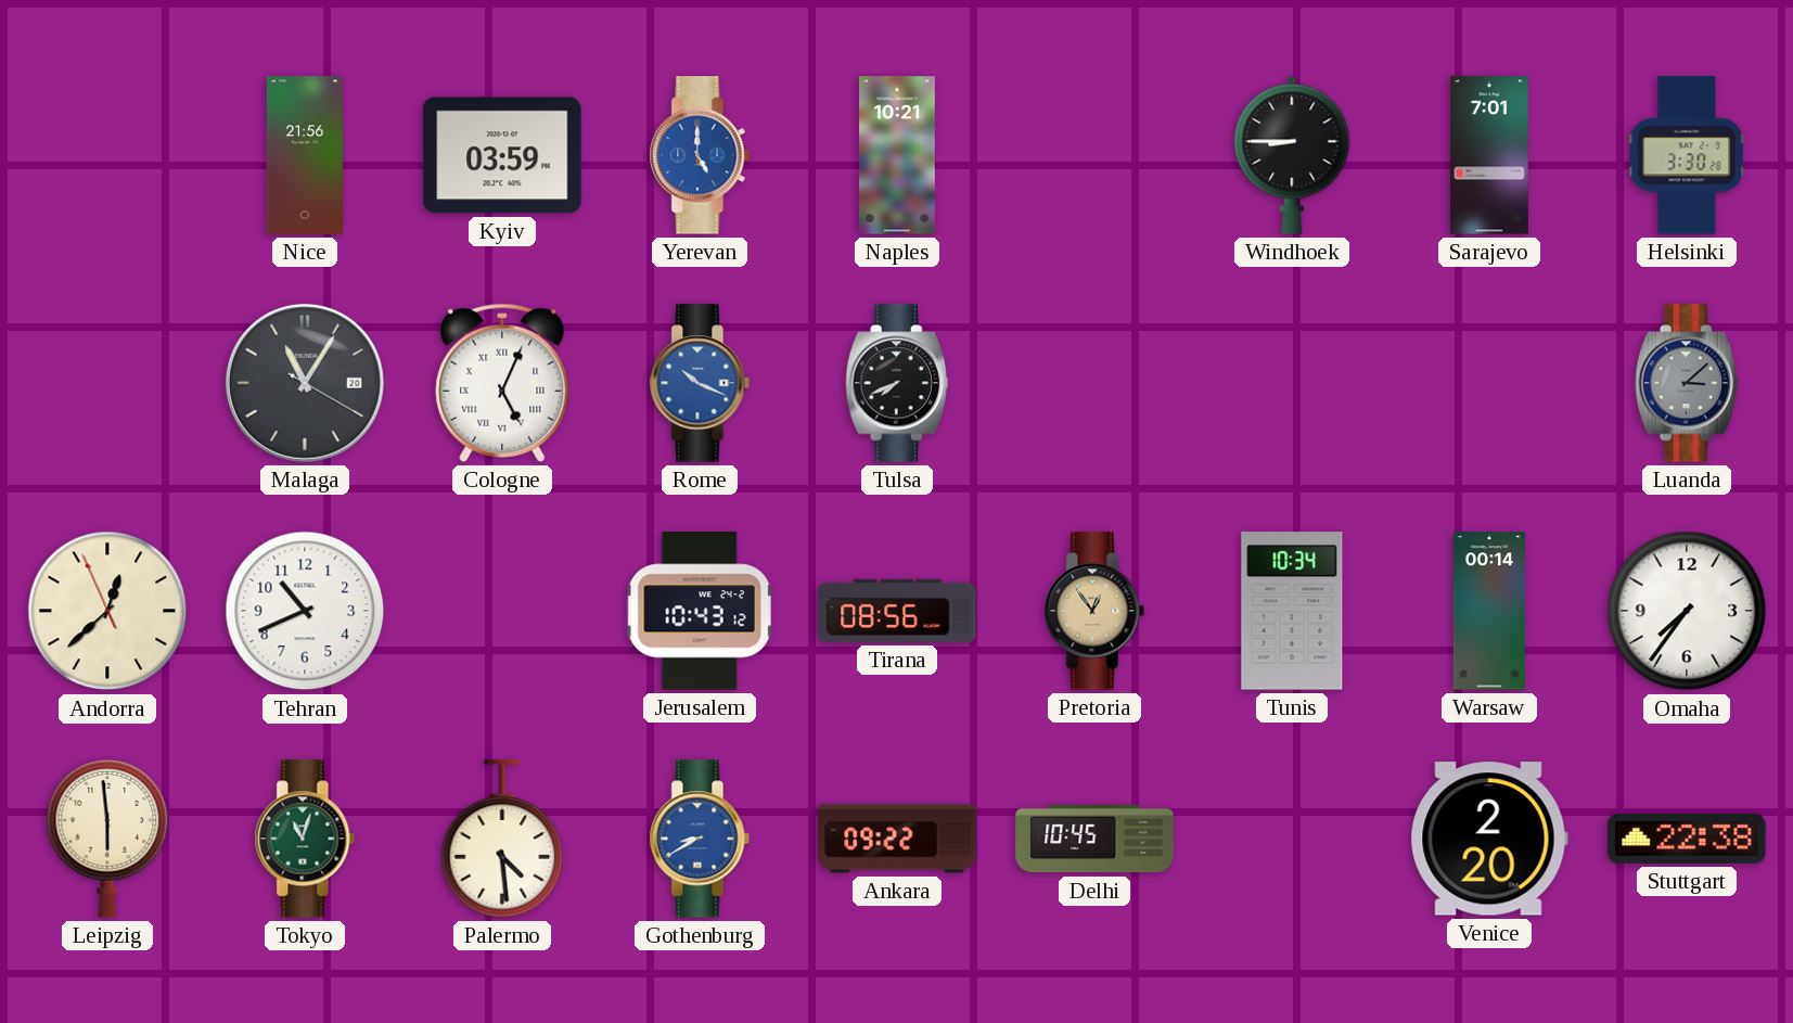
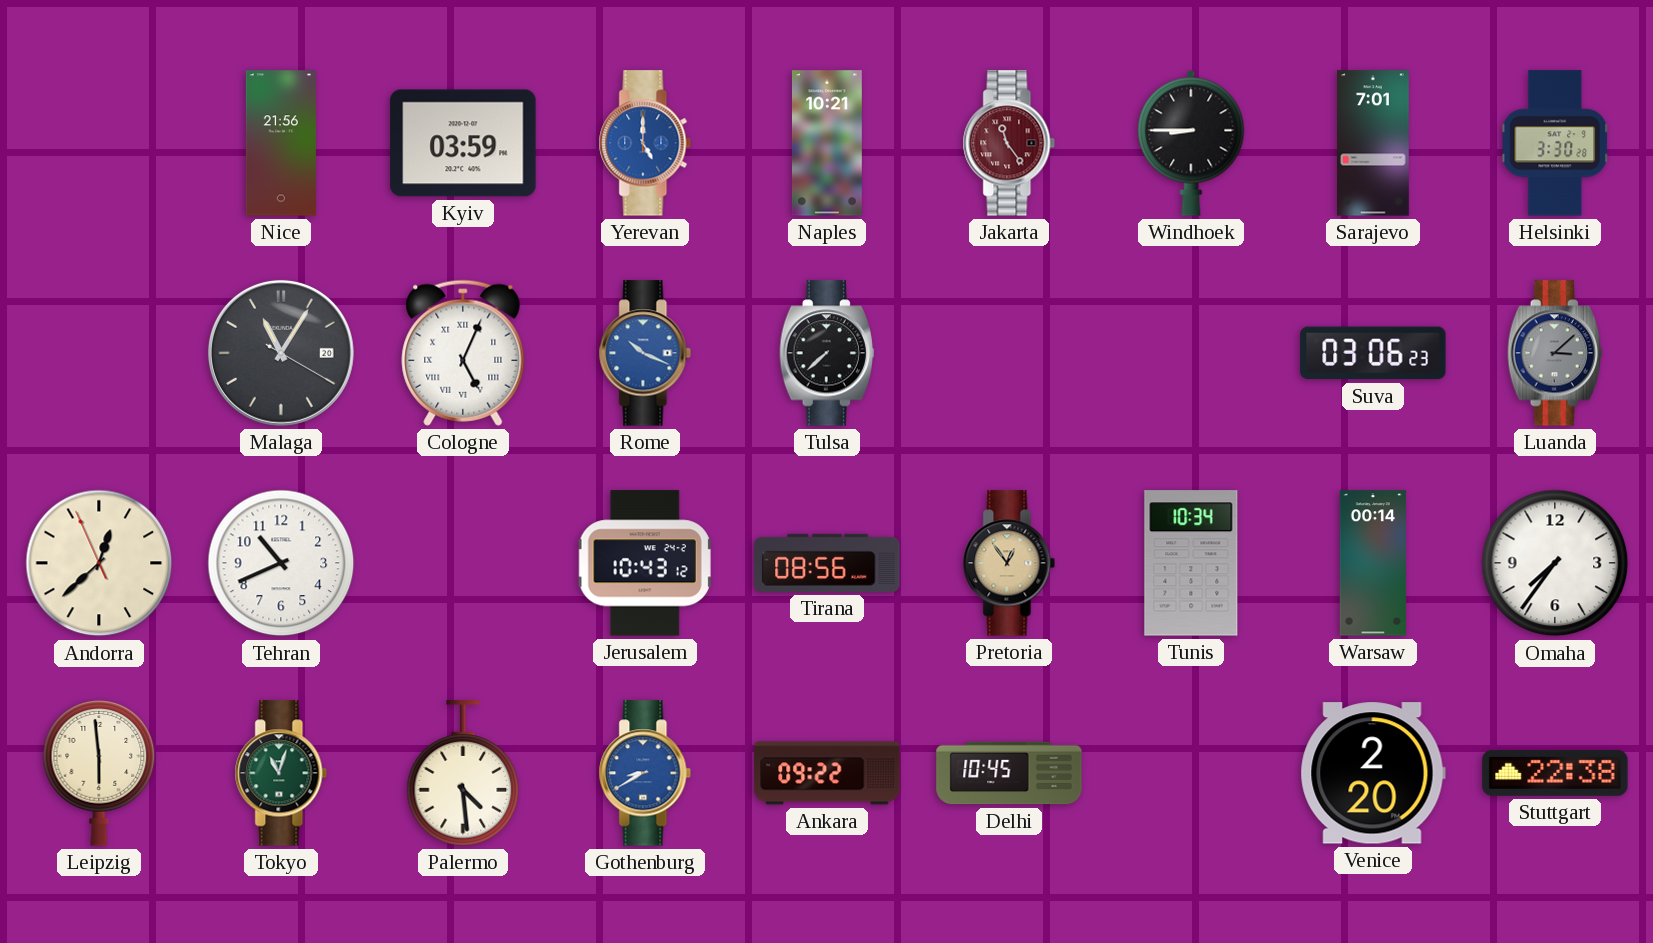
Jakarta: none -> 11:24 (1009, 143)
Tulsa: 7:41 -> 7:38 (827, 353)
Suva: none -> 03:06 (1373, 353)
